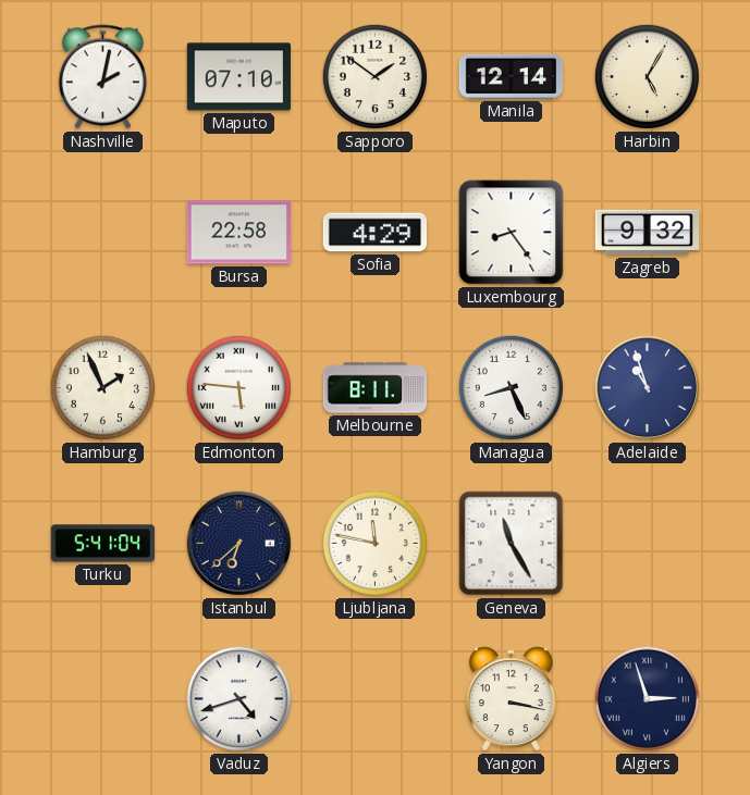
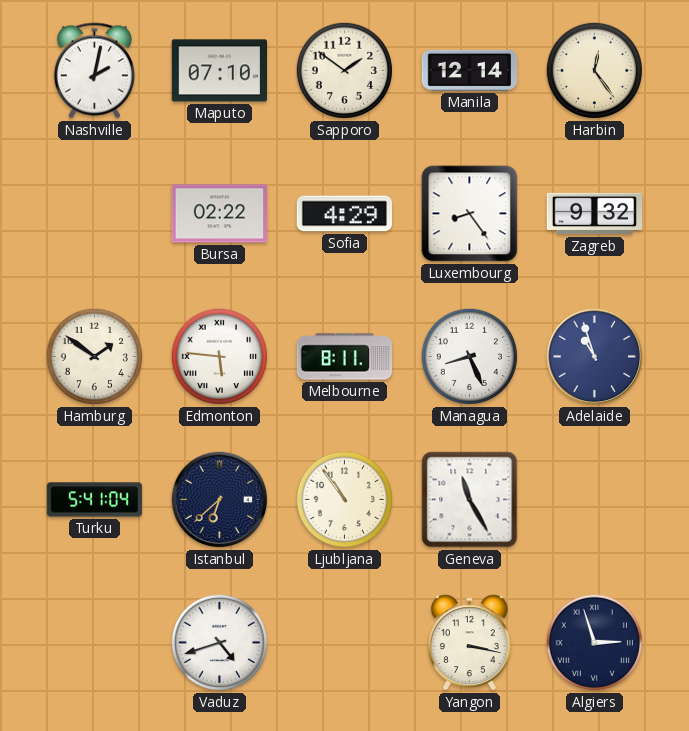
Harbin: 5:05 -> 12:24 (594, 70)
Bursa: 22:58 -> 02:22 (219, 214)
Hamburg: 1:56 -> 1:51 (94, 356)
Ljubljana: 11:47 -> 10:54 (344, 499)
